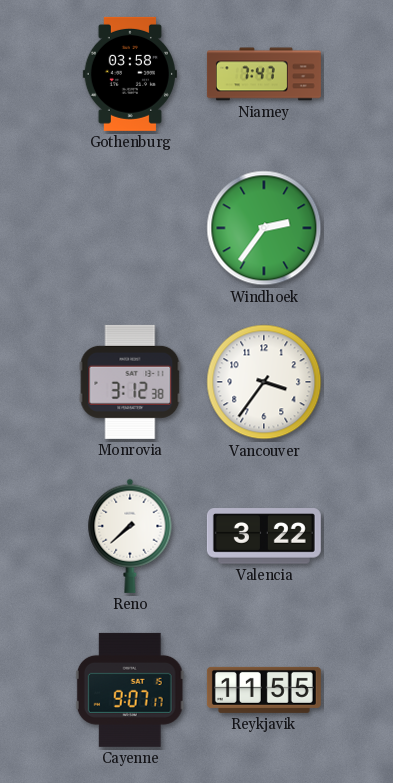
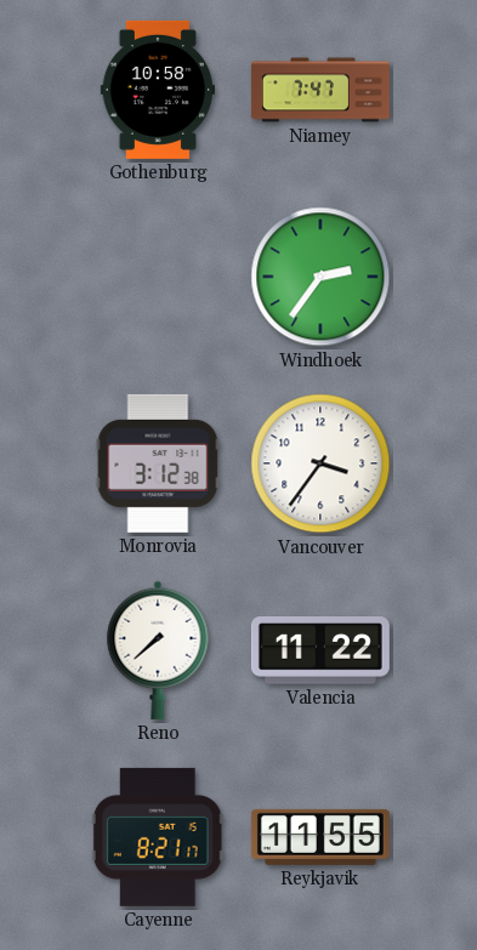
Gothenburg: 03:58 -> 10:58 (157, 90)
Valencia: 3:22 -> 11:22 (320, 650)
Cayenne: 9:07 -> 8:21 (158, 837)
